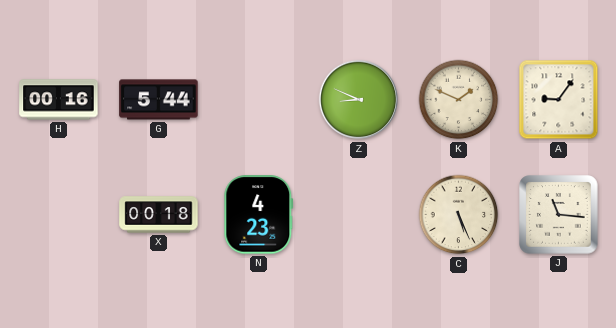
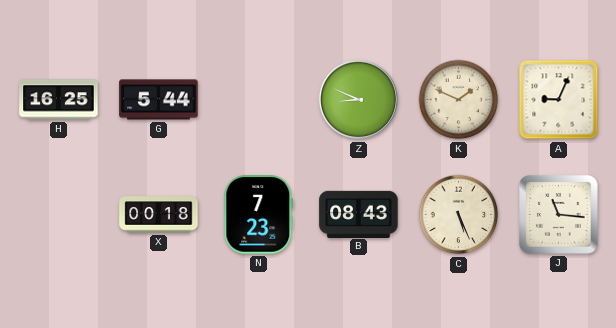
H: 00:16 -> 16:25 (59, 100)
A: 9:06 -> 9:04 (559, 100)
N: 4:23 -> 7:23 (259, 215)
B: none -> 08:43 (359, 214)
